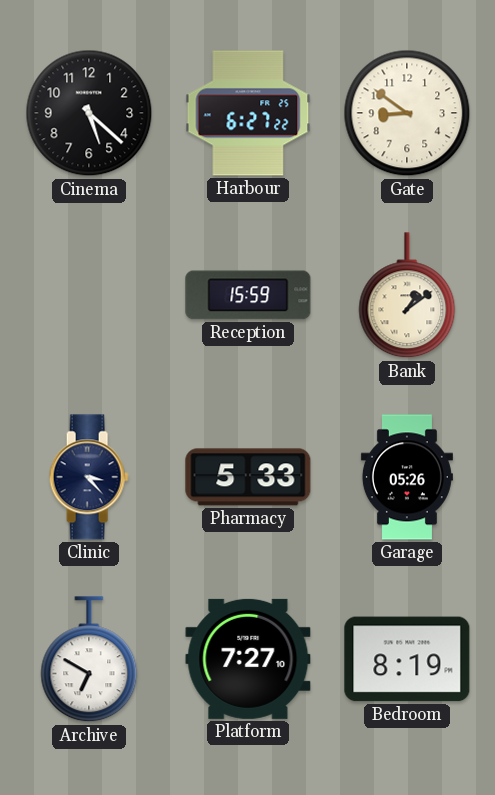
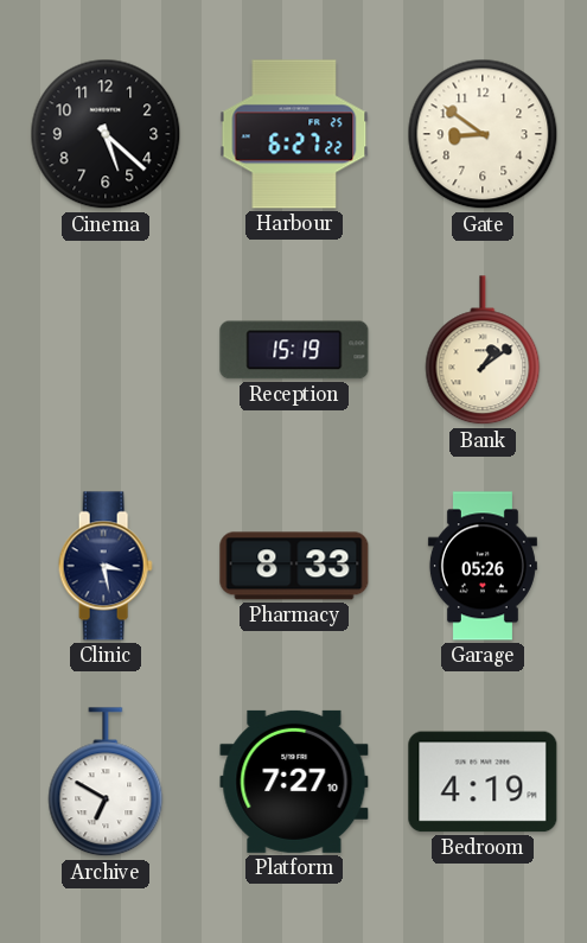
Reception: 15:59 -> 15:19 (294, 350)
Clinic: 3:23 -> 3:28 (106, 566)
Pharmacy: 5:33 -> 8:33 (294, 566)
Bedroom: 8:19 -> 4:19 (483, 782)
